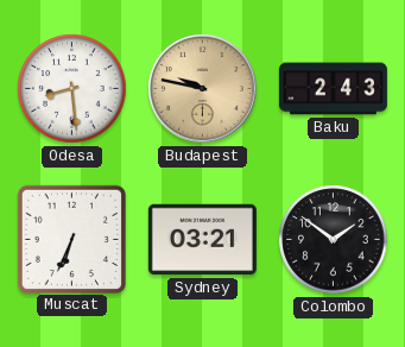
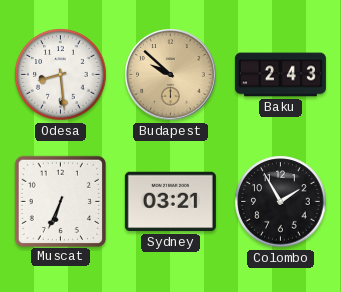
Budapest: 9:47 -> 9:52 (171, 75)
Colombo: 1:51 -> 1:55 (281, 202)
